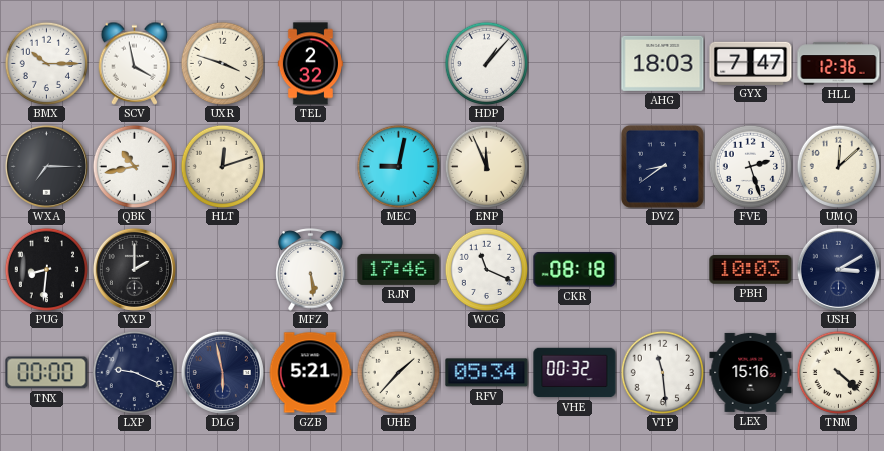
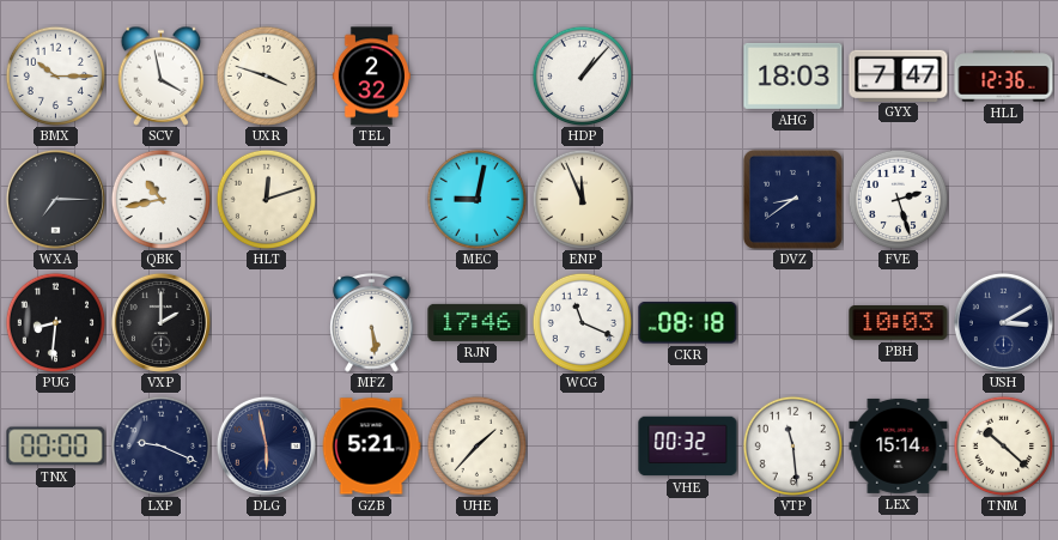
UMQ: 12:08 -> none (838, 166)
RFV: 05:34 -> none (487, 373)
LEX: 15:16 -> 15:14 (899, 445)
TNM: 4:22 -> 10:22 (1003, 445)
